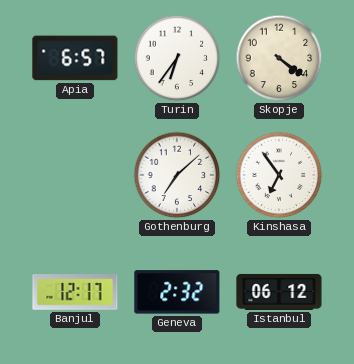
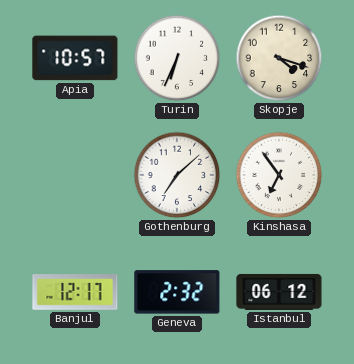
Apia: 6:57 -> 10:57 (75, 58)
Turin: 6:36 -> 6:34 (177, 58)
Skopje: 4:21 -> 4:18 (279, 58)
